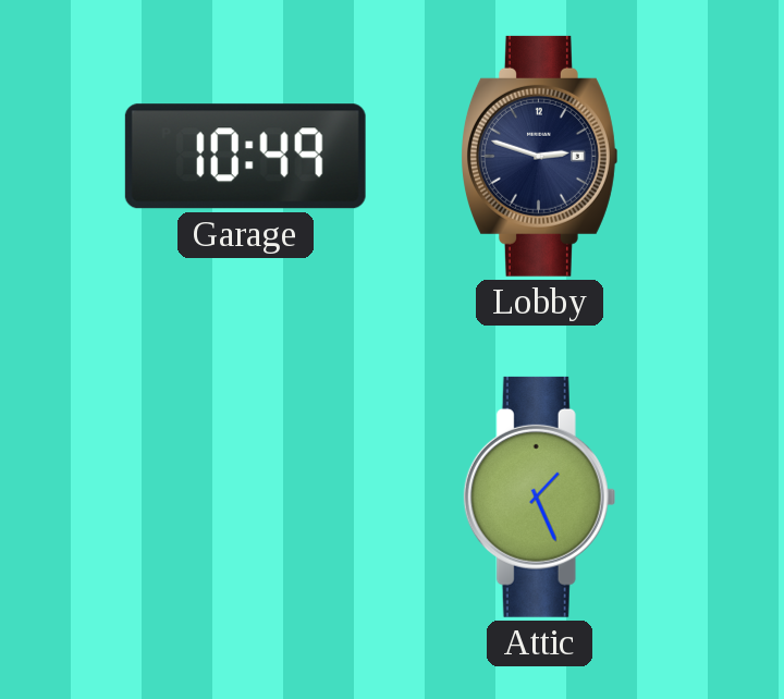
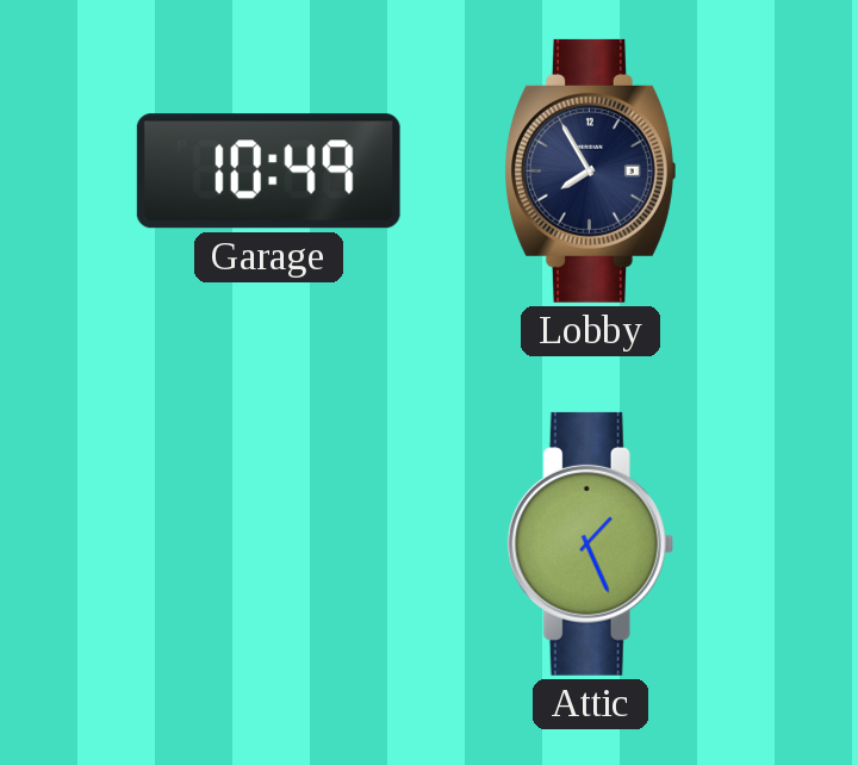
Lobby: 2:48 -> 7:55 (591, 170)
